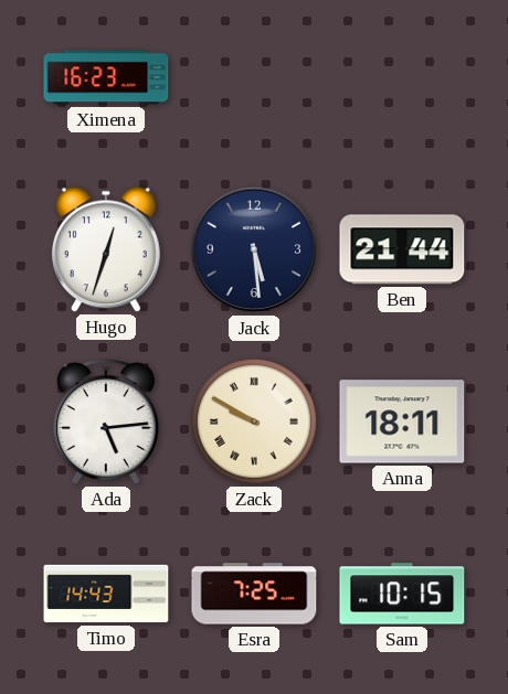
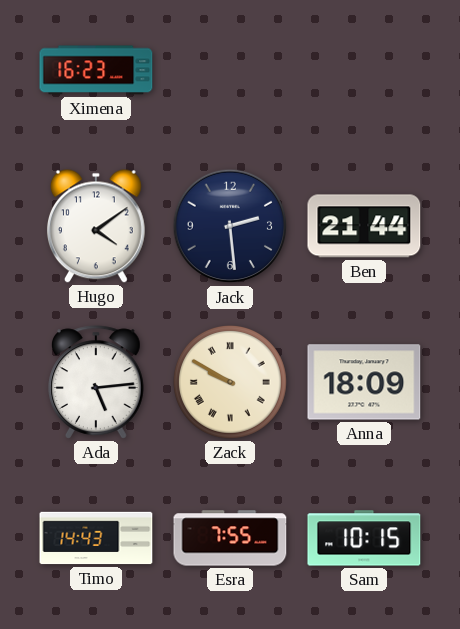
Hugo: 12:33 -> 4:09 (96, 226)
Jack: 5:29 -> 2:29 (230, 226)
Anna: 18:11 -> 18:09 (364, 382)
Esra: 7:25 -> 7:55 (230, 538)
